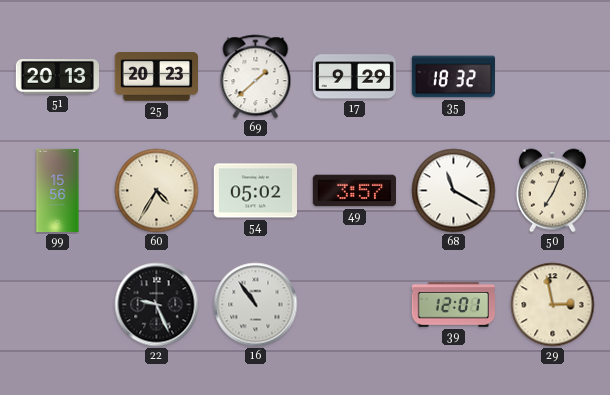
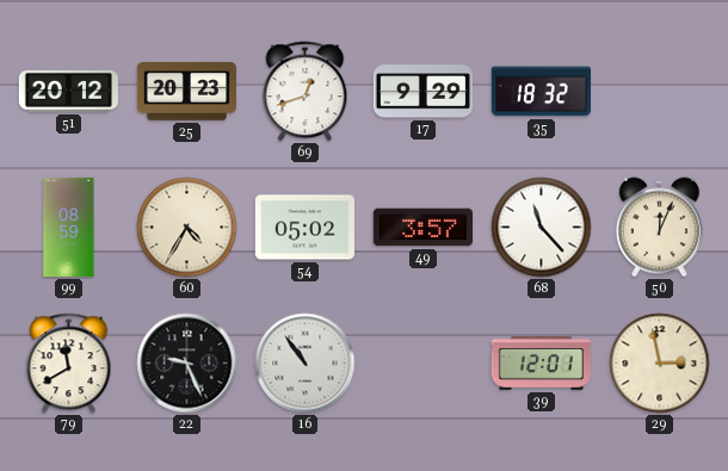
51: 20:13 -> 20:12 (68, 92)
69: 1:38 -> 12:42 (306, 92)
99: 15:56 -> 08:59 (69, 228)
68: 11:20 -> 11:23 (542, 228)
50: 7:04 -> 12:04 (659, 228)
79: none -> 11:40 (69, 364)
